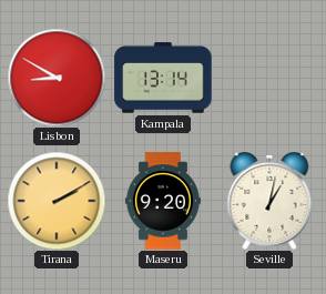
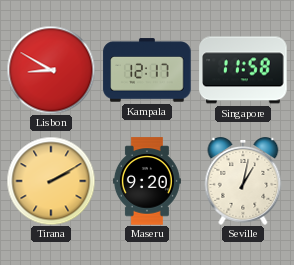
Kampala: 13:14 -> 12:17 (147, 70)
Singapore: none -> 11:58 (243, 70)
